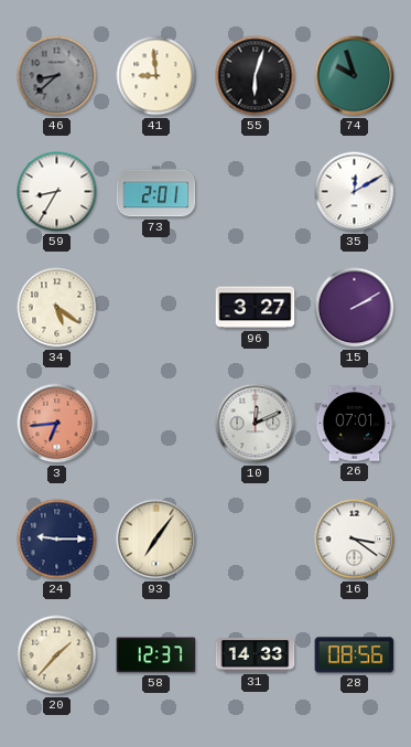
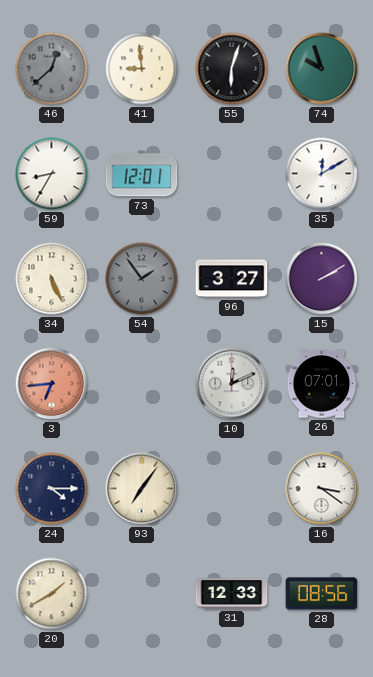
46: 8:38 -> 12:38 (52, 69)
73: 2:01 -> 12:01 (142, 174)
34: 5:21 -> 5:26 (52, 279)
54: none -> 1:54 (142, 279)
24: 9:15 -> 4:15 (52, 489)
20: 1:37 -> 1:40 (52, 594)
58: 12:37 -> none (156, 655)
31: 14:33 -> 12:33 (232, 594)
